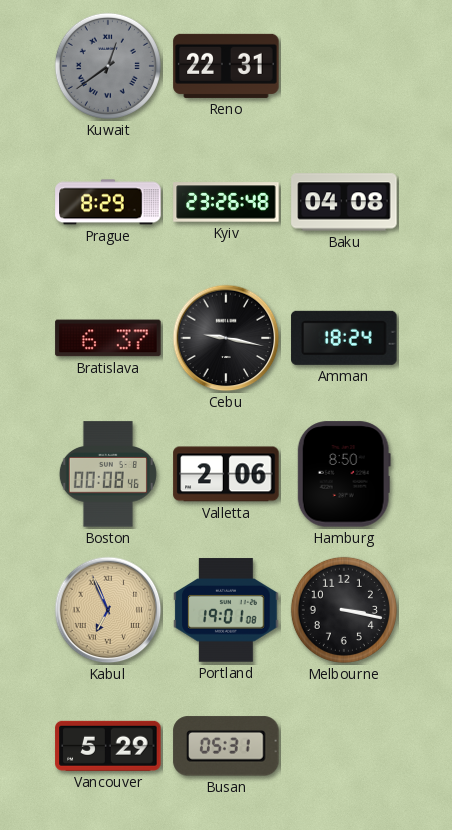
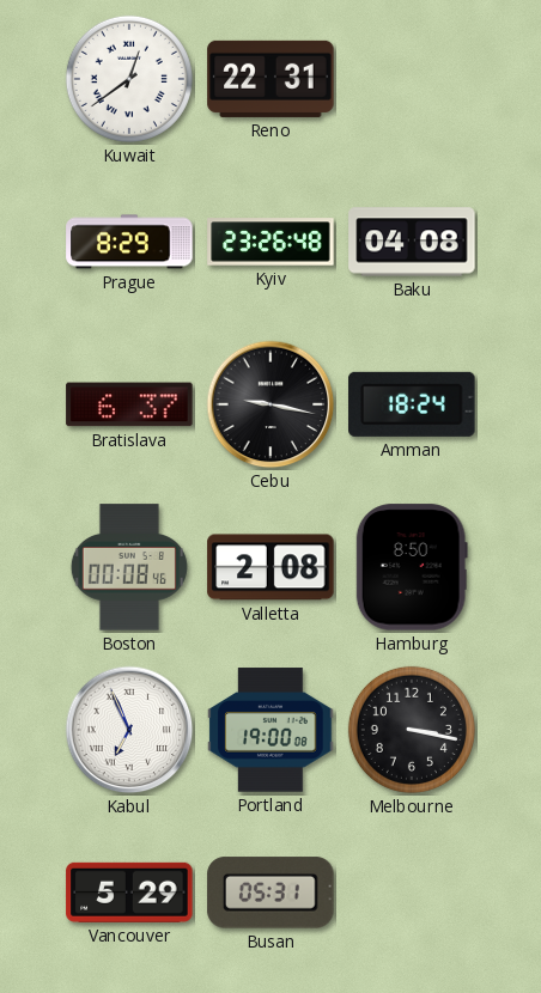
Kuwait dial: grey -> white (129, 79)
Valletta: 2:06 -> 2:08 (270, 567)
Kabul dial: champagne -> white (129, 730)
Portland: 19:01 -> 19:00 (270, 730)
